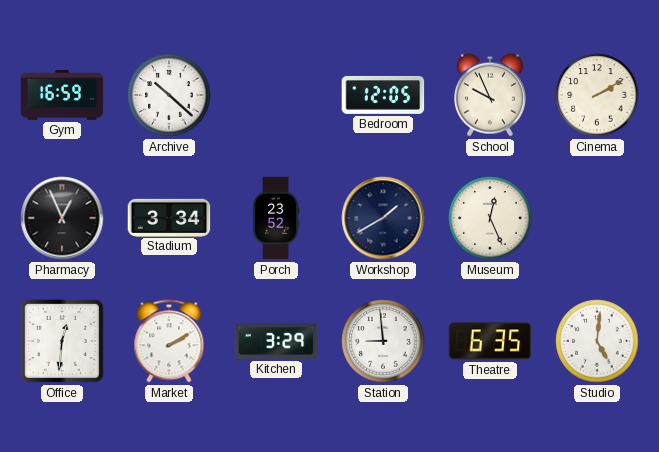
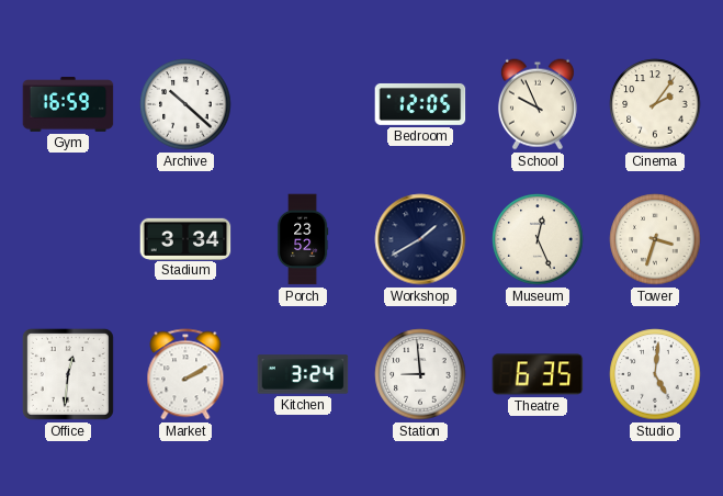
Cinema: 2:10 -> 2:06 (655, 104)
Pharmacy: 12:56 -> none (62, 218)
Tower: none -> 3:33 (655, 239)
Kitchen: 3:29 -> 3:24 (303, 374)
